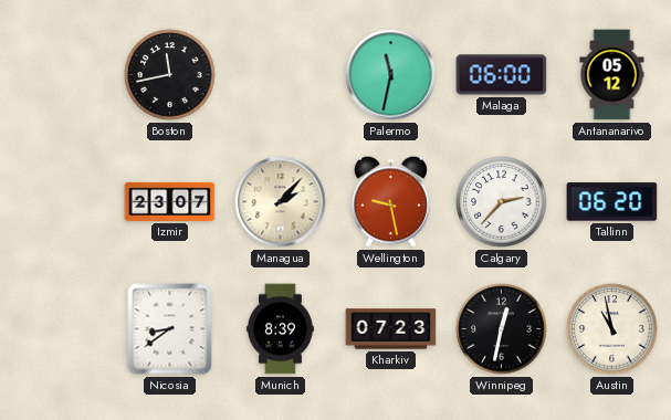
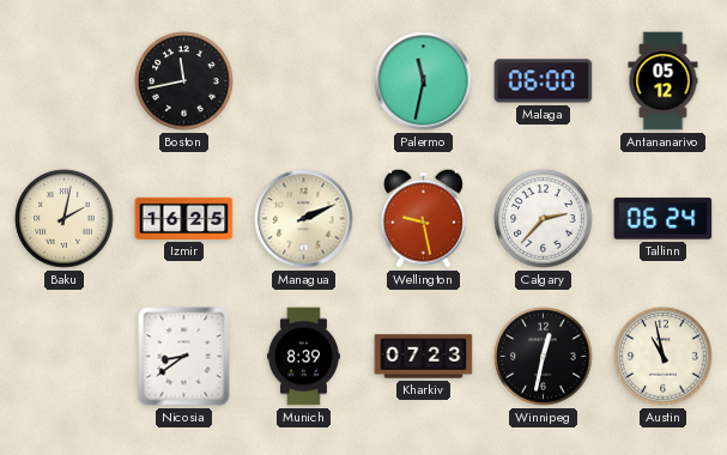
Baku: none -> 2:02 (65, 219)
Izmir: 23:07 -> 16:25 (184, 218)
Managua: 2:07 -> 2:11 (304, 219)
Tallinn: 06:20 -> 06:24 (664, 219)
